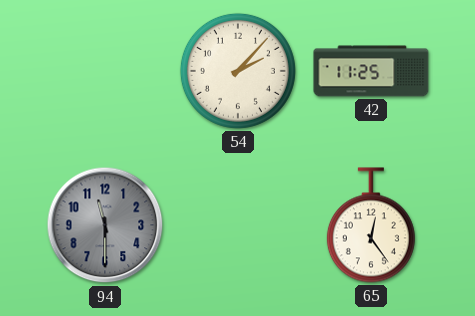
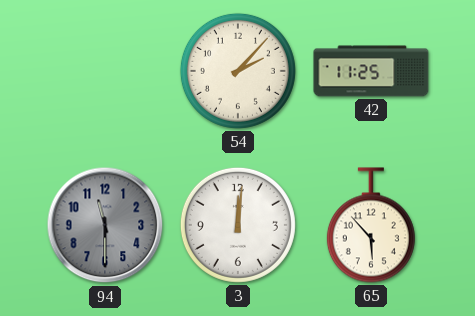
3: none -> 12:01 (238, 225)
65: 12:24 -> 5:53 (371, 225)
